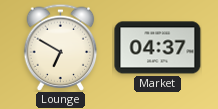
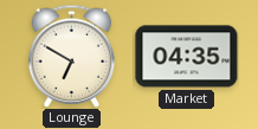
Market: 04:37 -> 04:35 (187, 57)
